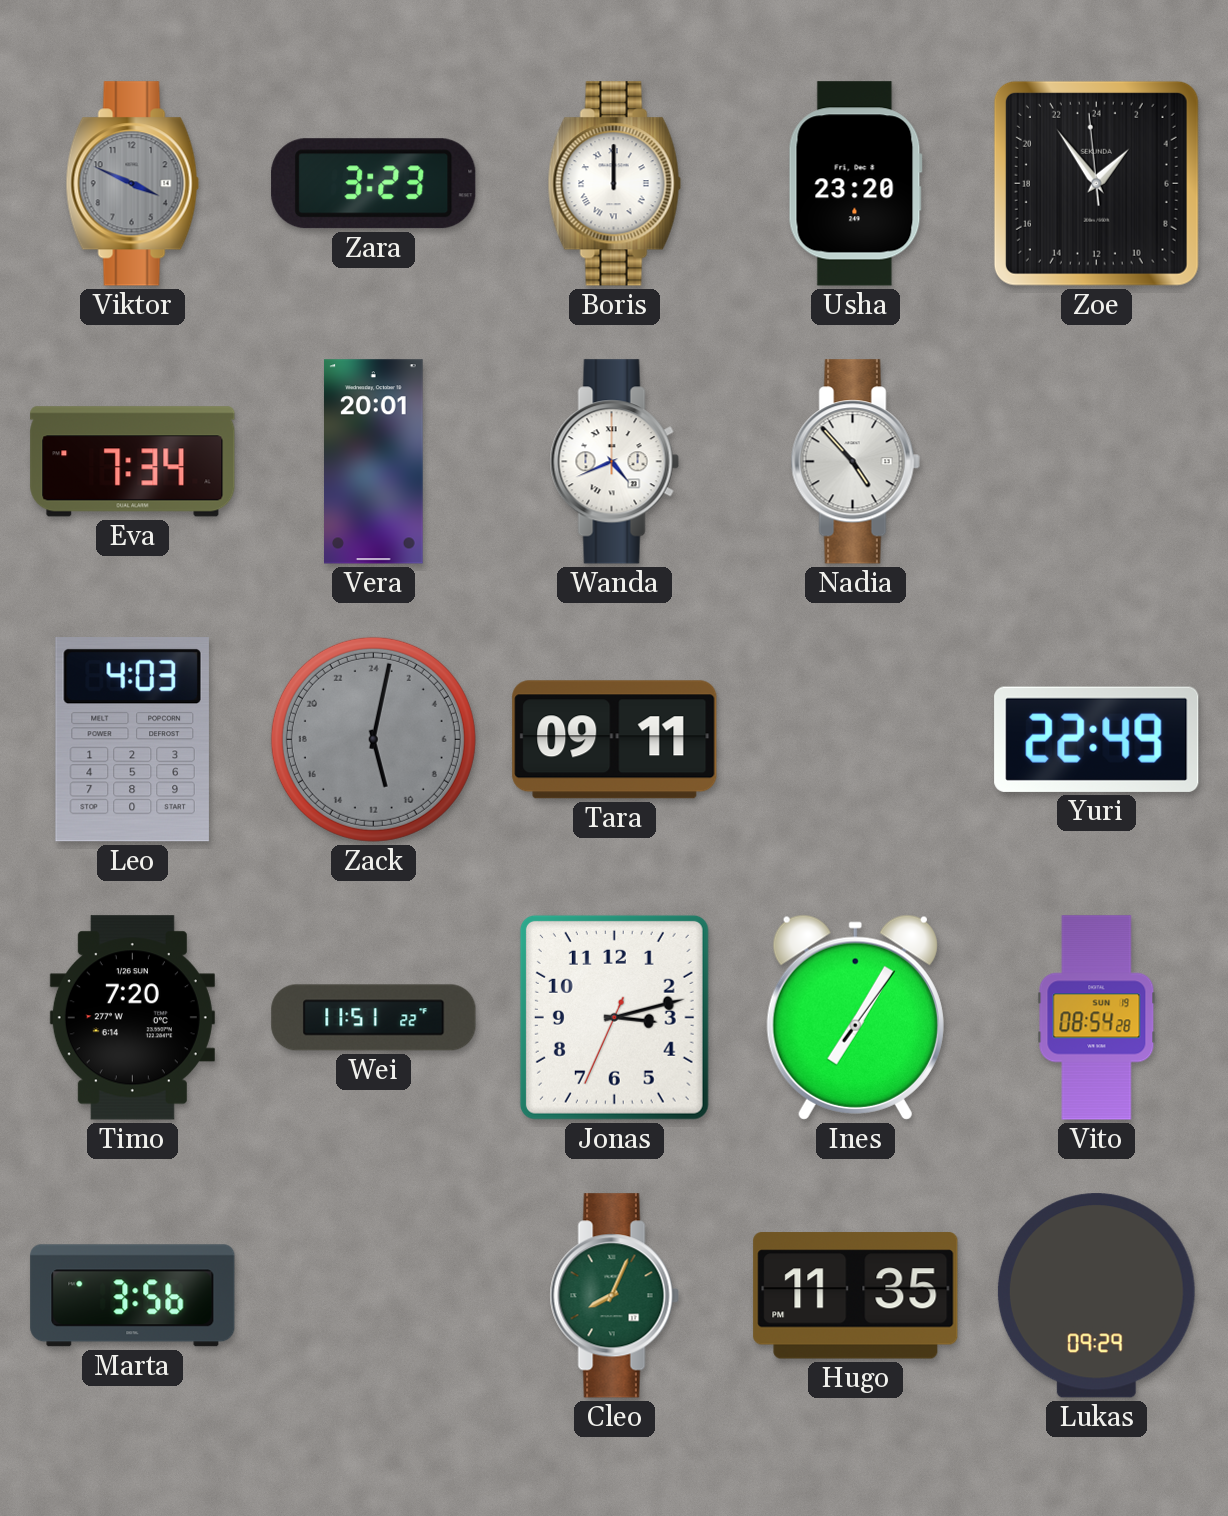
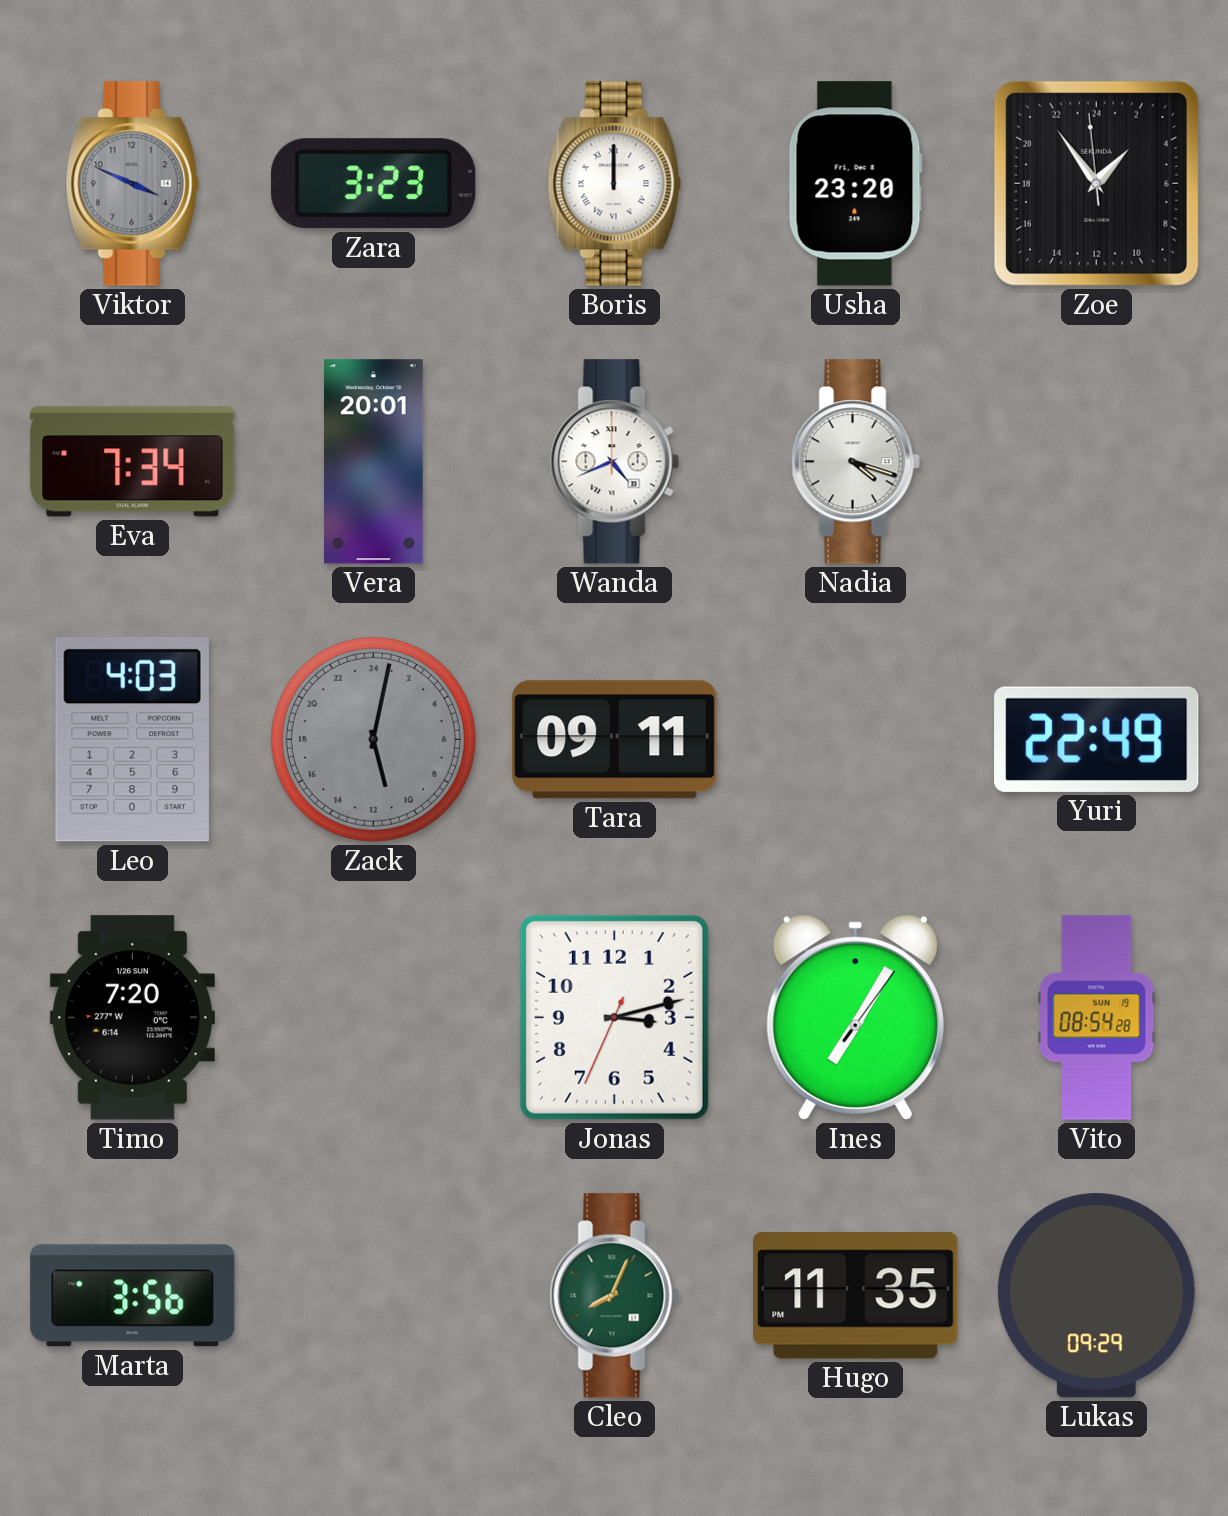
Nadia: 4:53 -> 4:18 (855, 462)
Wei: 11:51 -> none (374, 1018)
